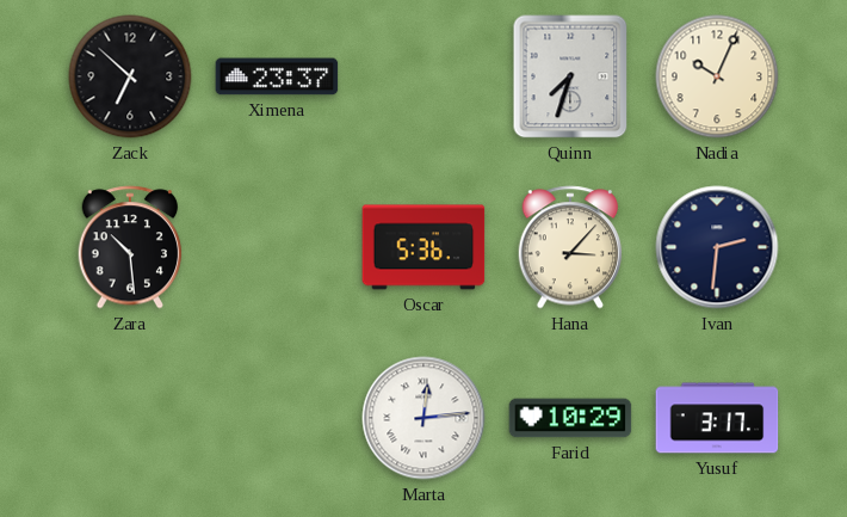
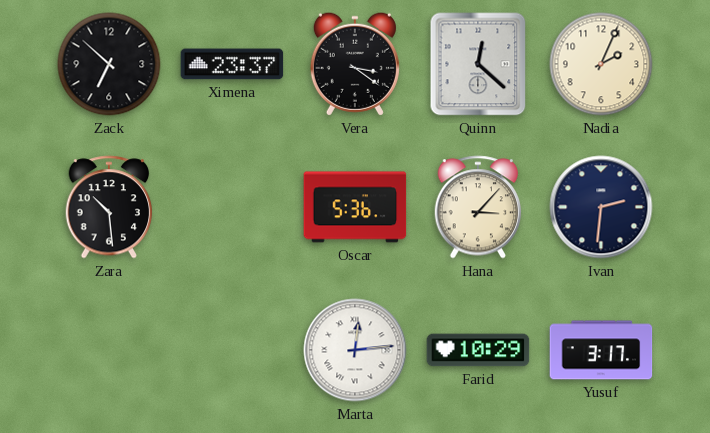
Vera: none -> 3:21 (355, 64)
Quinn: 7:33 -> 12:22 (478, 64)
Nadia: 10:04 -> 2:04 (601, 64)
